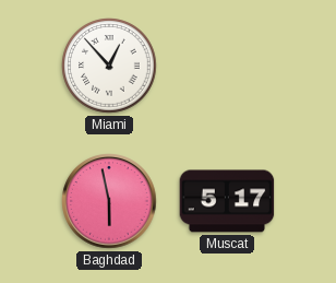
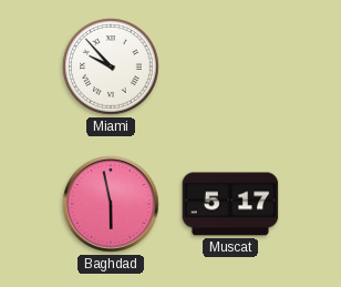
Miami: 12:53 -> 9:53 (111, 66)
